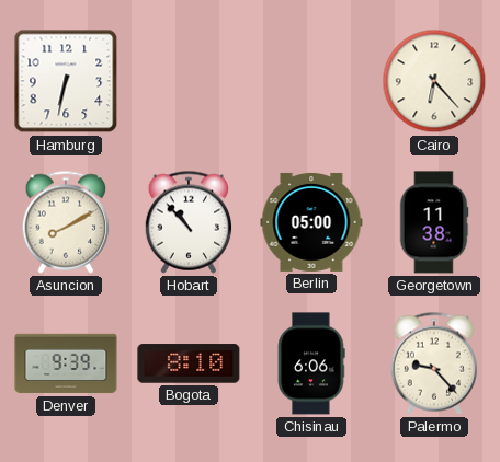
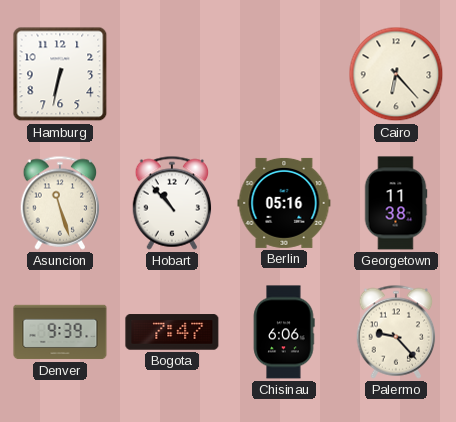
Asuncion: 8:10 -> 11:27 (60, 203)
Berlin: 05:00 -> 05:16 (284, 203)
Bogota: 8:10 -> 7:47 (172, 332)
